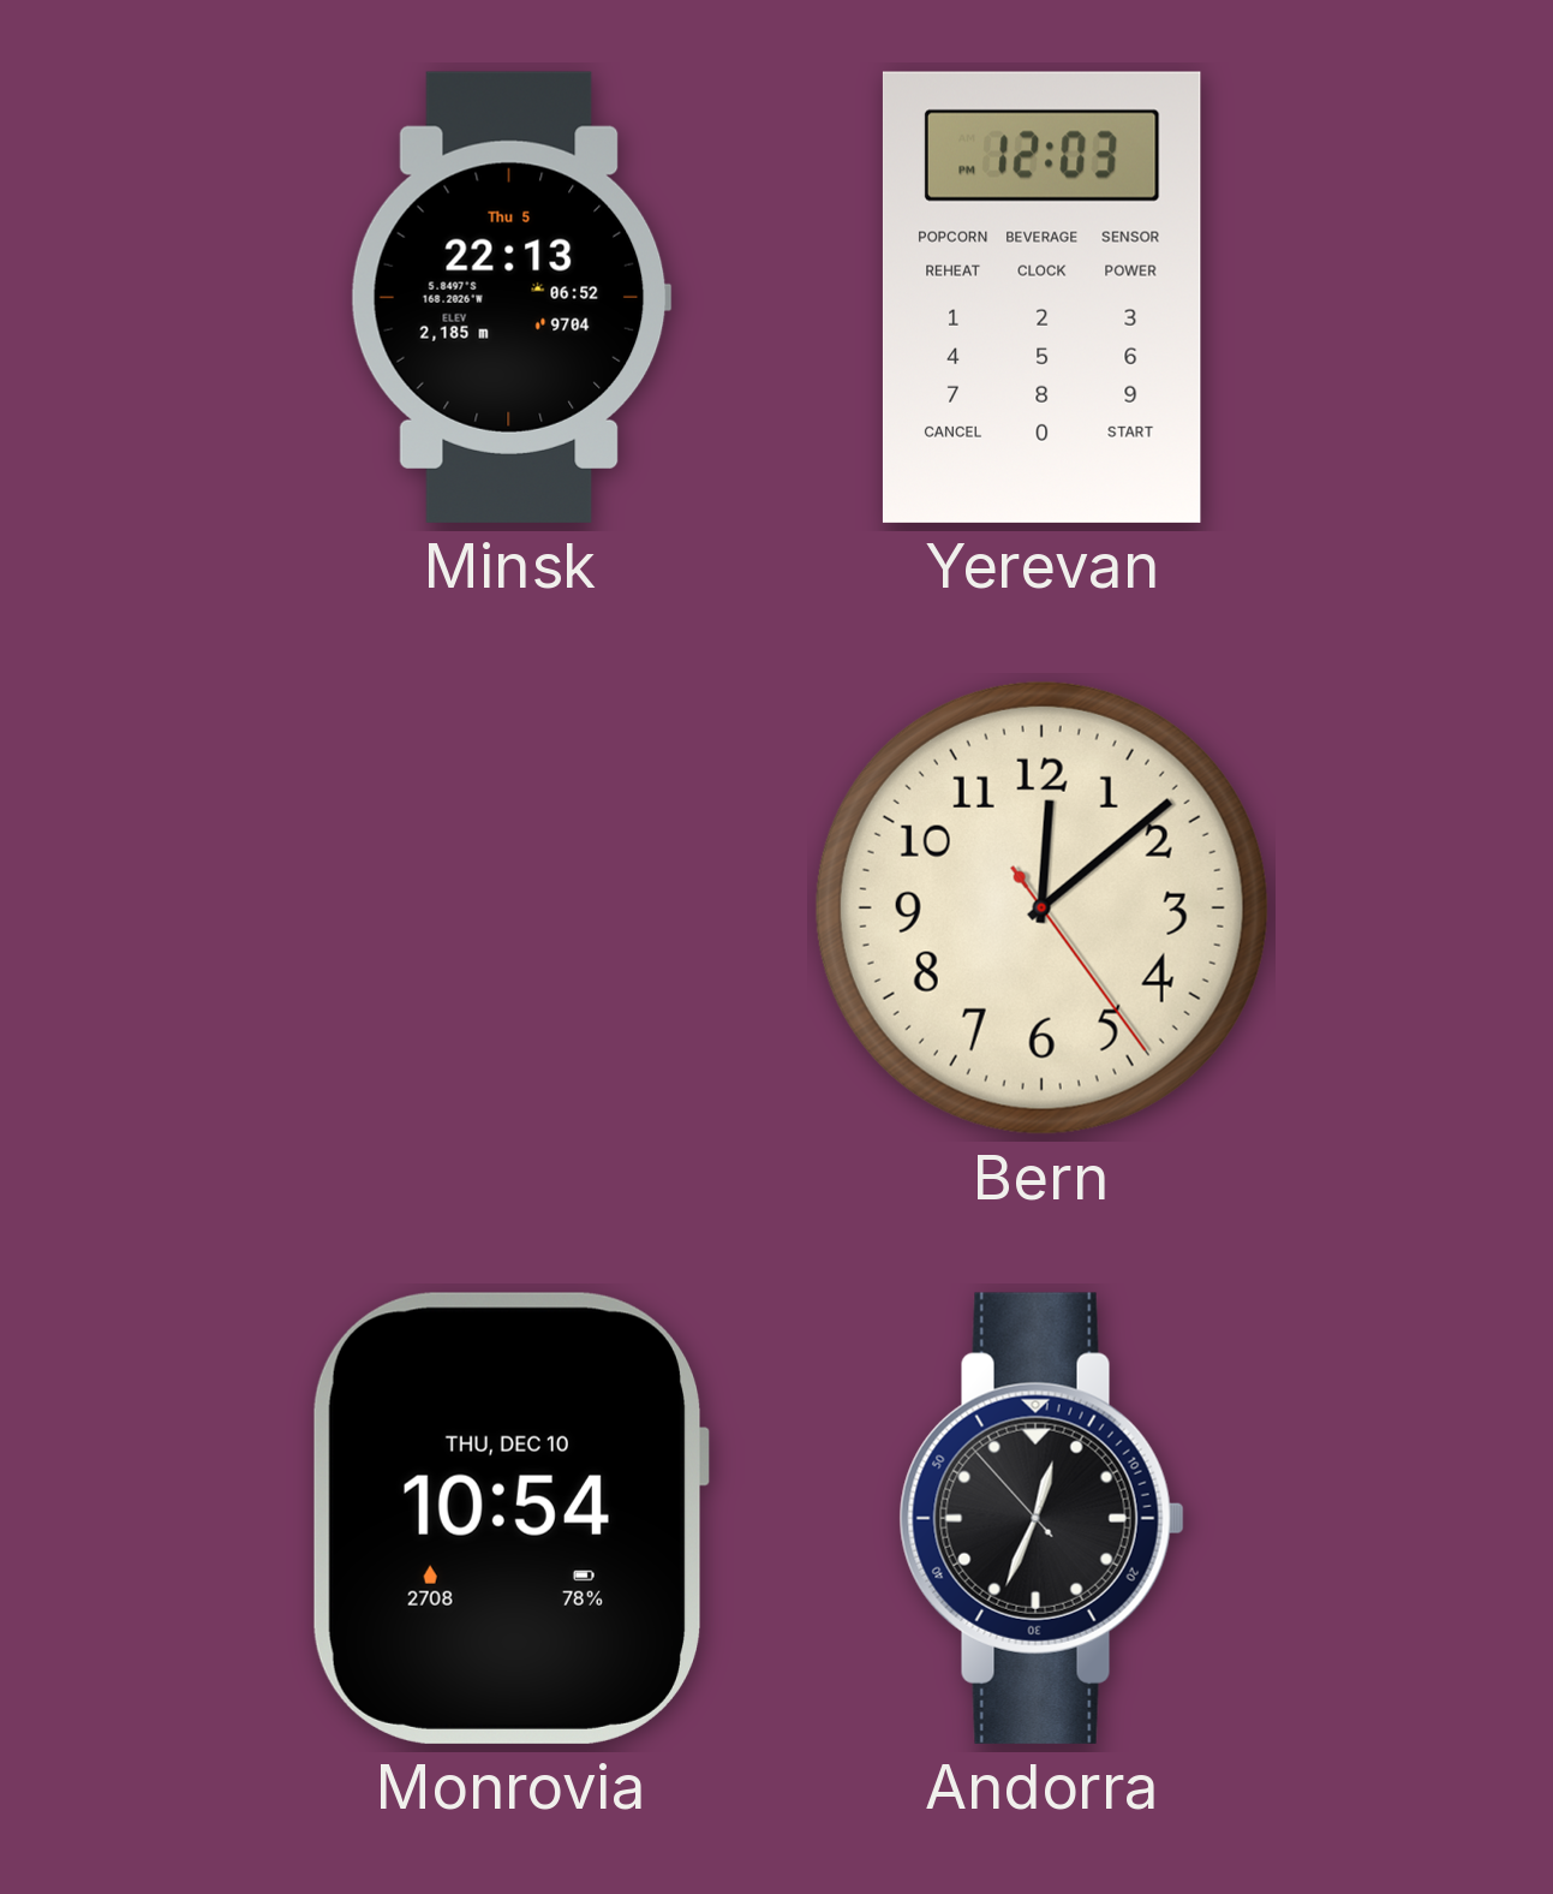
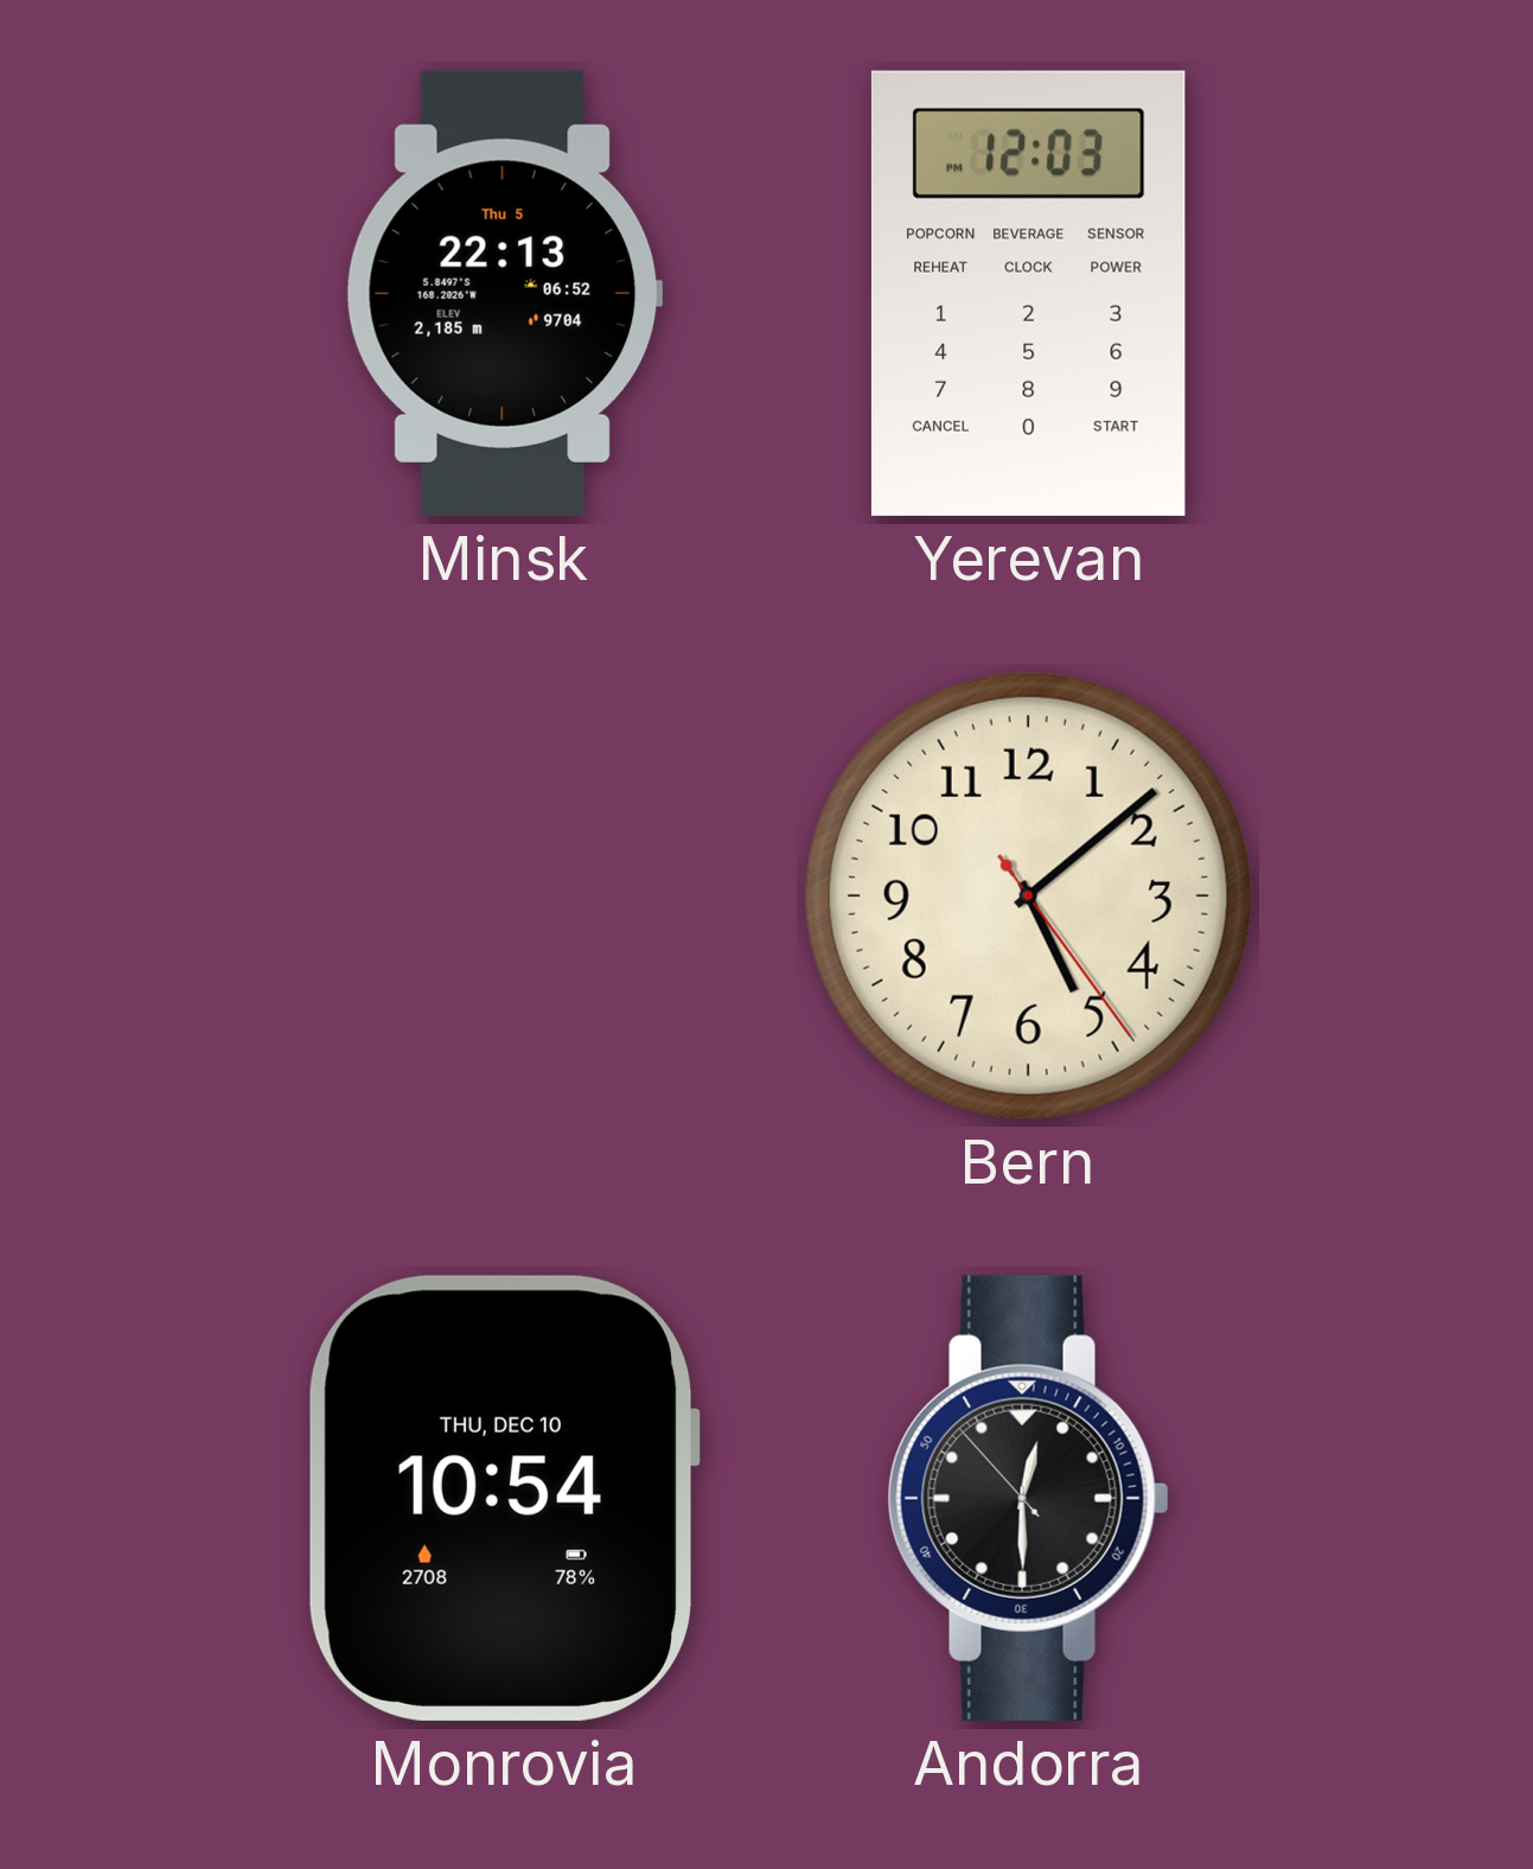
Bern: 12:08 -> 5:08 (1028, 895)
Andorra: 12:33 -> 12:29 (1028, 1498)
